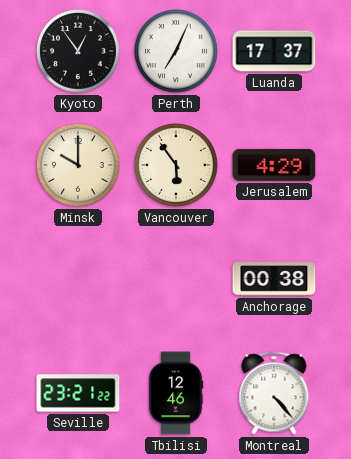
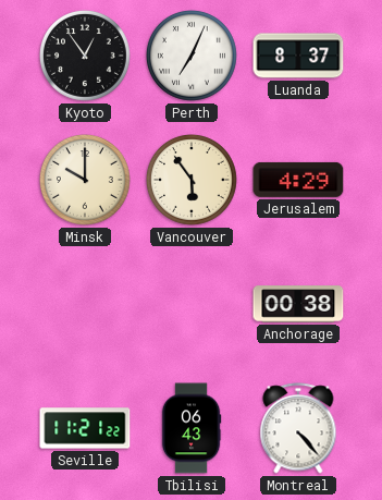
Luanda: 17:37 -> 8:37 (298, 56)
Seville: 23:21 -> 11:21 (85, 428)
Tbilisi: 12:46 -> 06:43 (192, 428)
